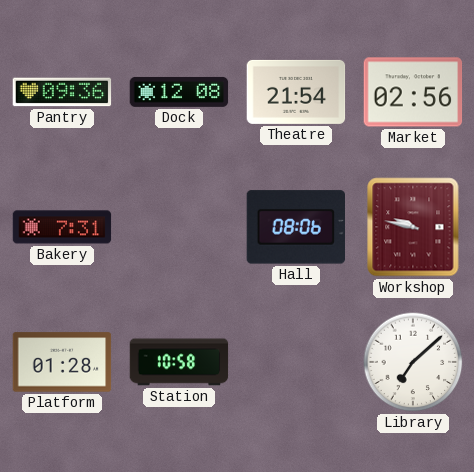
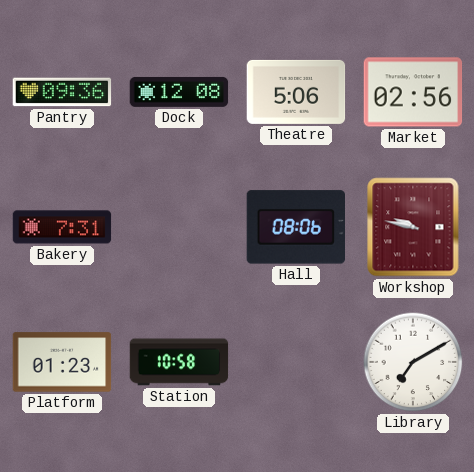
Theatre: 21:54 -> 5:06 (296, 92)
Platform: 01:28 -> 01:23 (62, 362)
Library: 7:08 -> 7:10 (413, 362)
